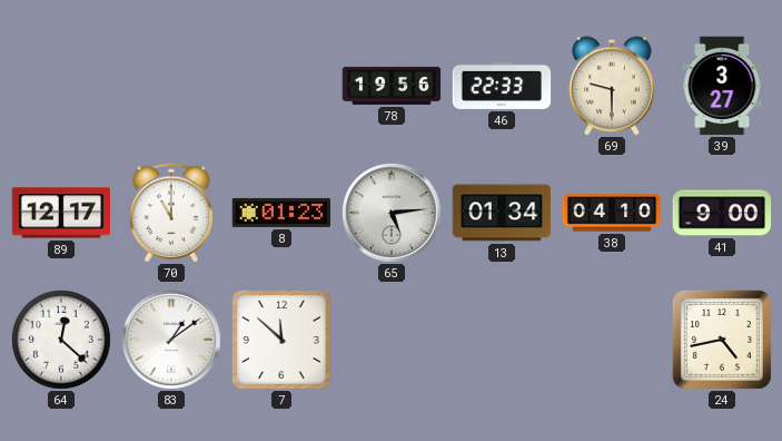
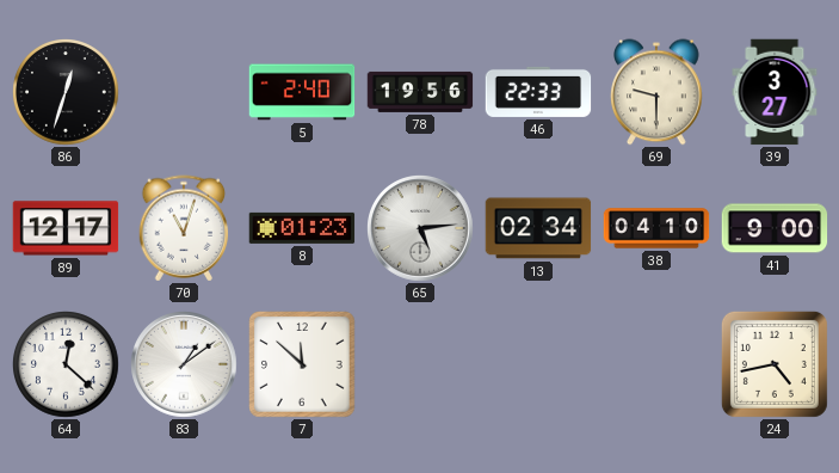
86: none -> 12:33 (67, 93)
5: none -> 2:40 (302, 92)
70: 11:00 -> 11:03 (184, 228)
13: 01:34 -> 02:34 (538, 228)
